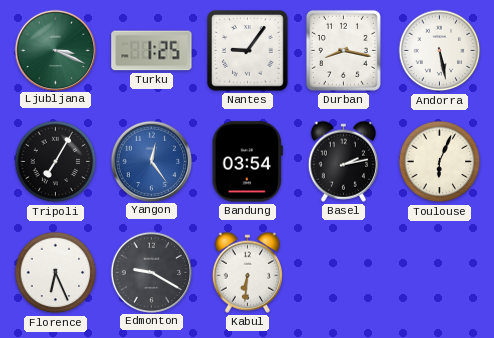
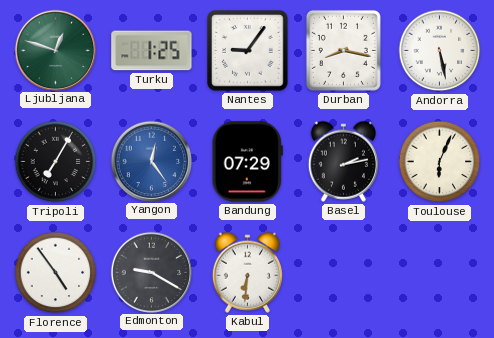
Ljubljana: 3:19 -> 12:48 (55, 50)
Bandung: 03:54 -> 07:29 (247, 162)
Florence: 6:26 -> 4:54 (56, 273)
